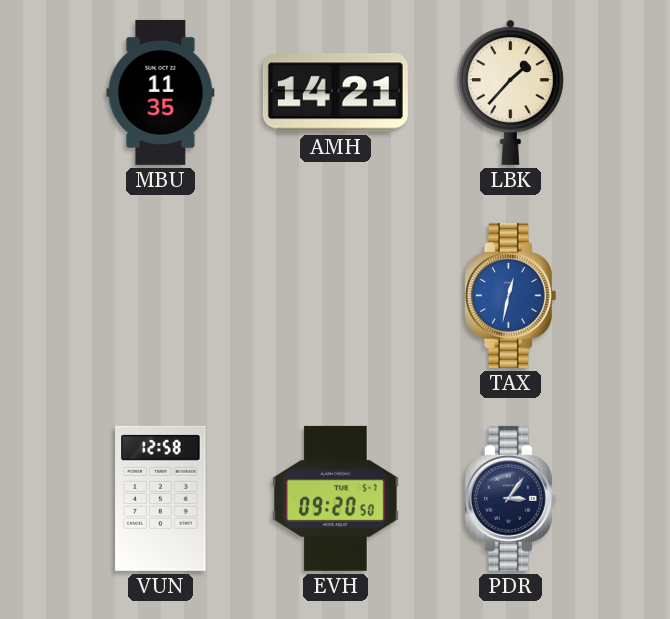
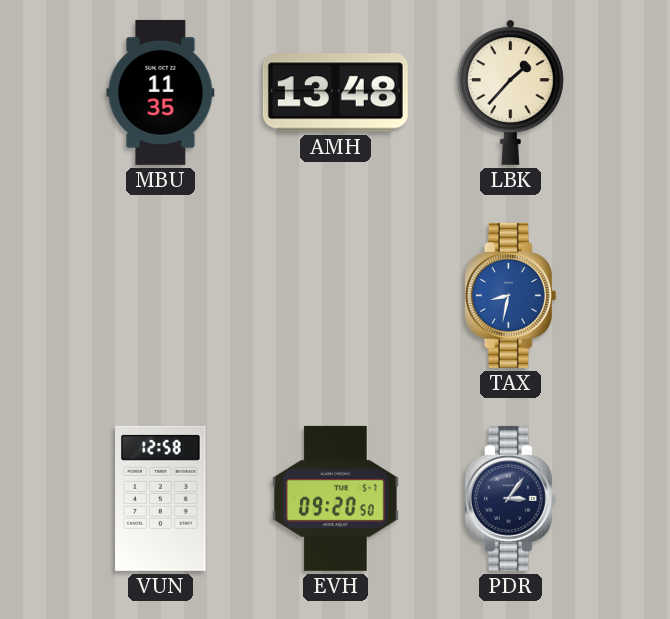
AMH: 14:21 -> 13:48 (335, 93)
TAX: 12:32 -> 8:32 (510, 295)
